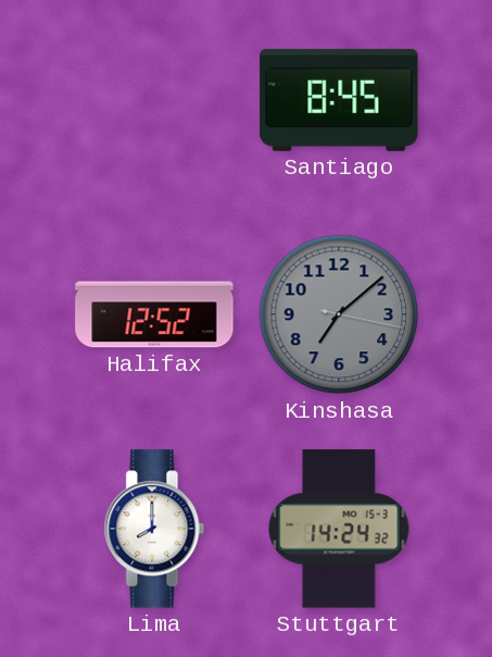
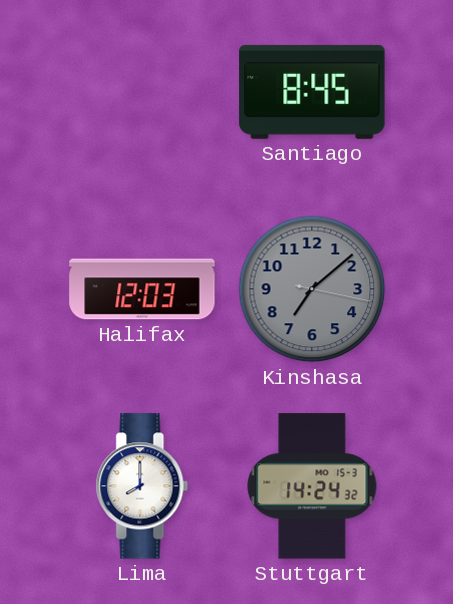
Halifax: 12:52 -> 12:03 (142, 289)
